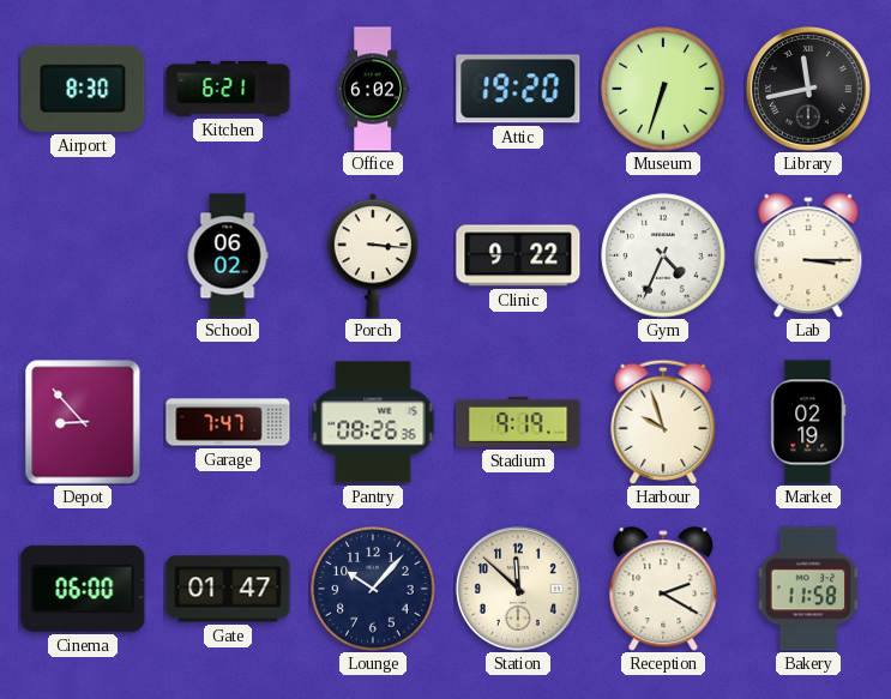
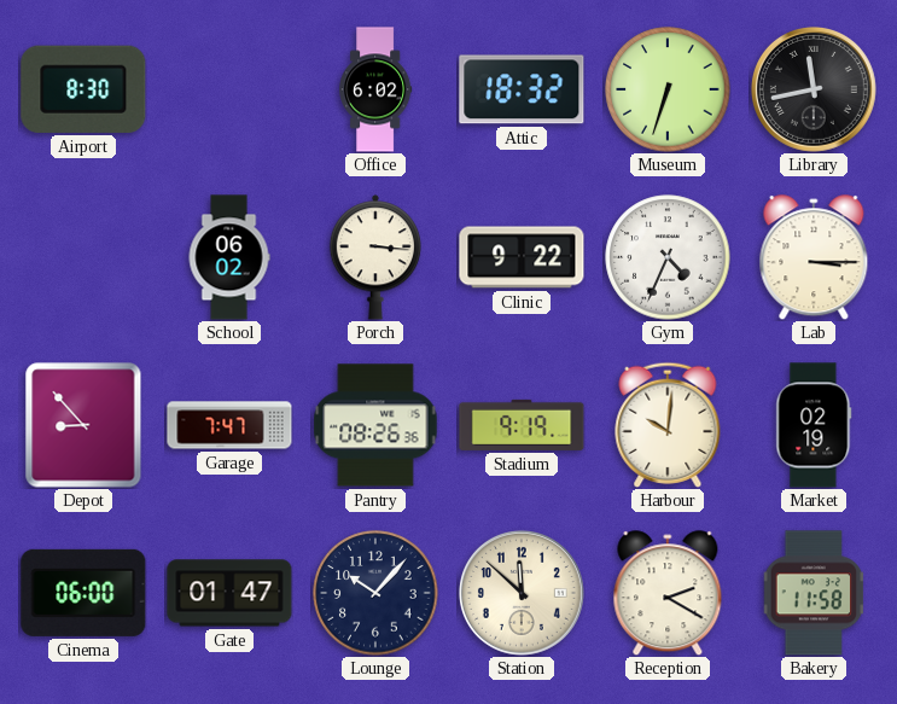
Kitchen: 6:21 -> none (228, 89)
Attic: 19:20 -> 18:32 (522, 89)
Harbour: 9:57 -> 10:01 (668, 425)
